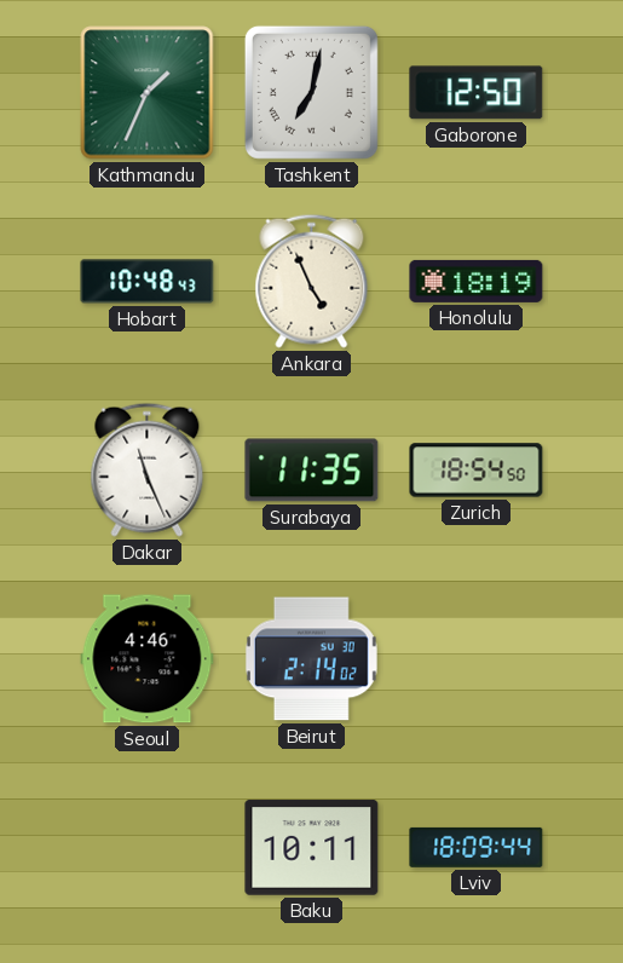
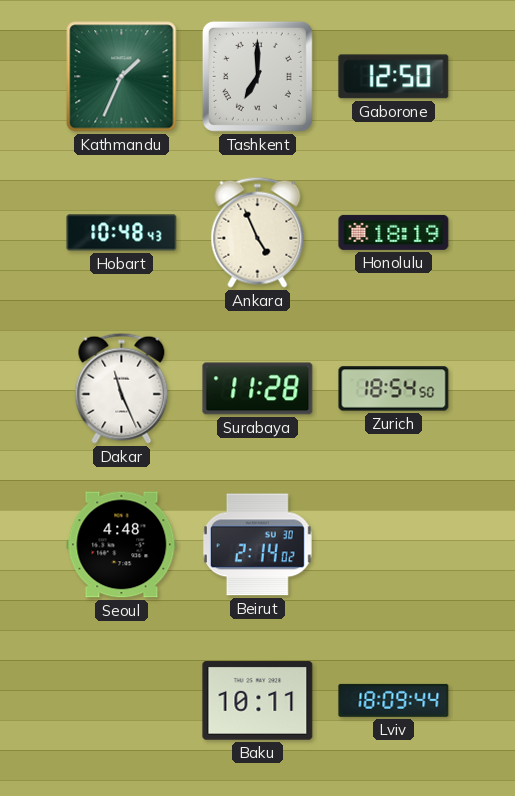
Tashkent: 7:02 -> 7:00 (257, 76)
Surabaya: 11:35 -> 11:28 (258, 389)
Seoul: 4:46 -> 4:48 (122, 545)
